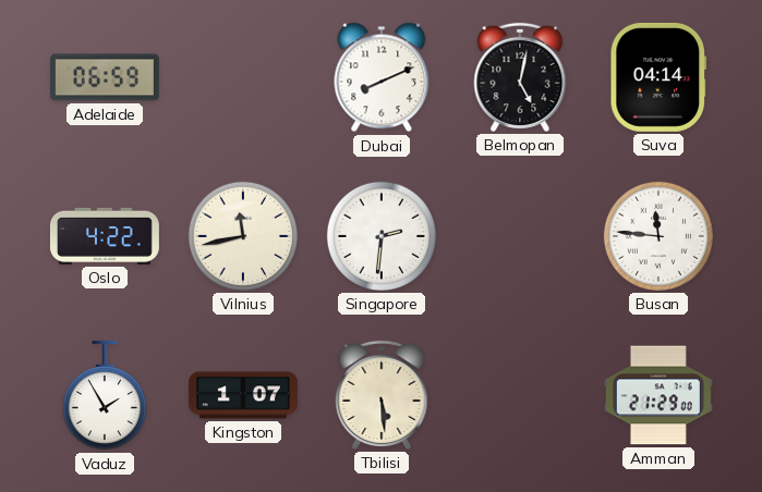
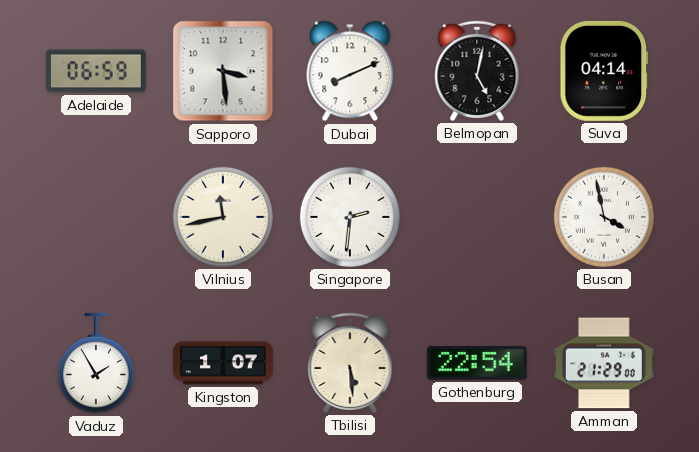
Sapporo: none -> 3:29 (223, 71)
Oslo: 4:22 -> none (105, 236)
Busan: 11:46 -> 3:58 (604, 217)
Gothenburg: none -> 22:54 (477, 363)
